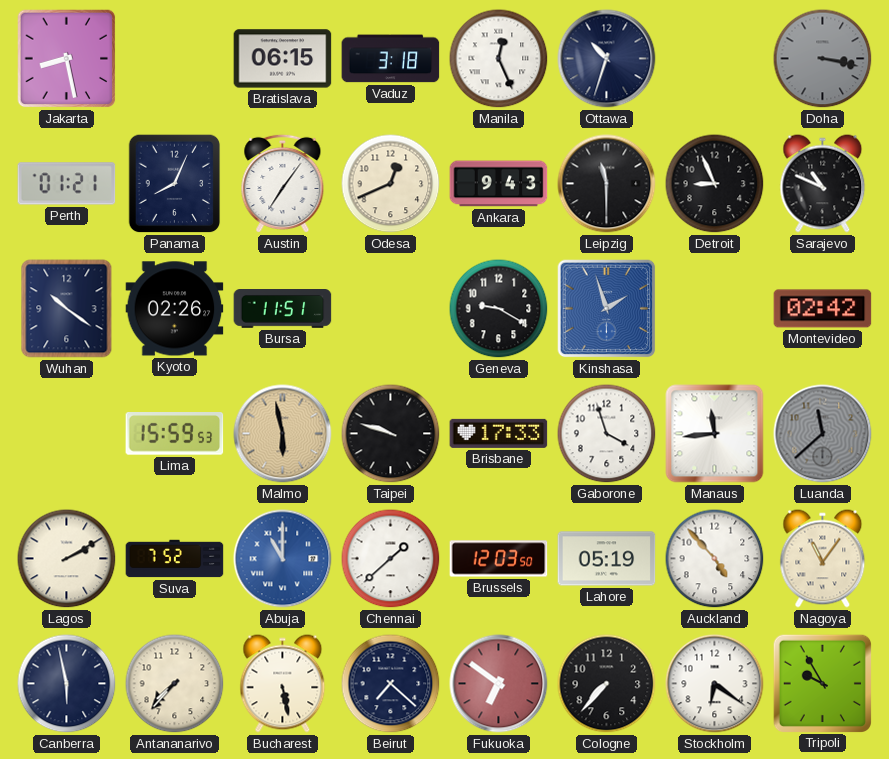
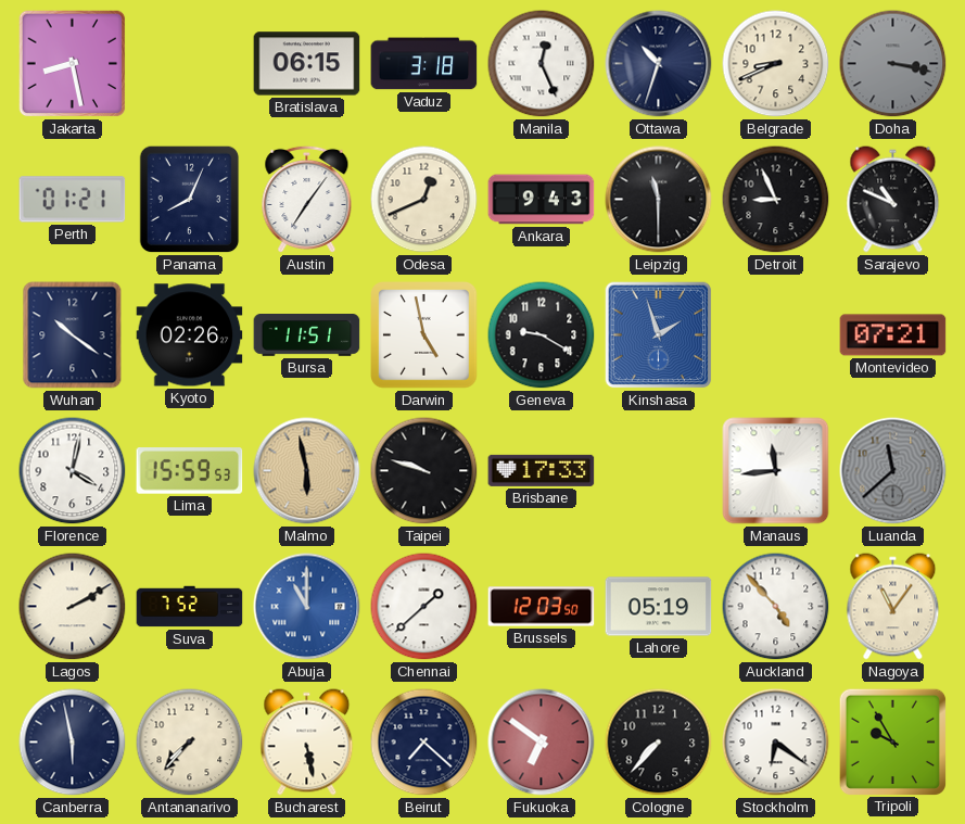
Belgrade: none -> 8:41 (776, 64)
Darwin: none -> 4:58 (424, 335)
Montevideo: 02:42 -> 07:21 (893, 335)
Florence: none -> 4:02 (73, 471)
Gaborone: 3:57 -> none (607, 434)
